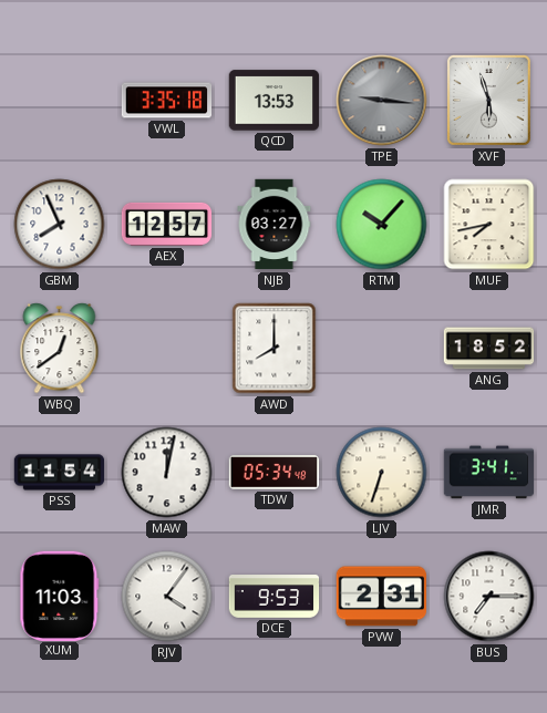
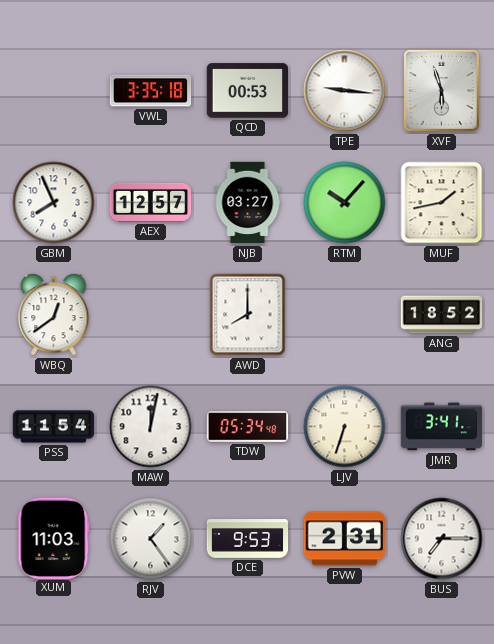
QCD: 13:53 -> 00:53 (248, 91)
TPE dial: grey -> white (345, 91)
MUF: 7:43 -> 1:43 (442, 203)
RJV: 4:06 -> 1:24 (151, 539)
